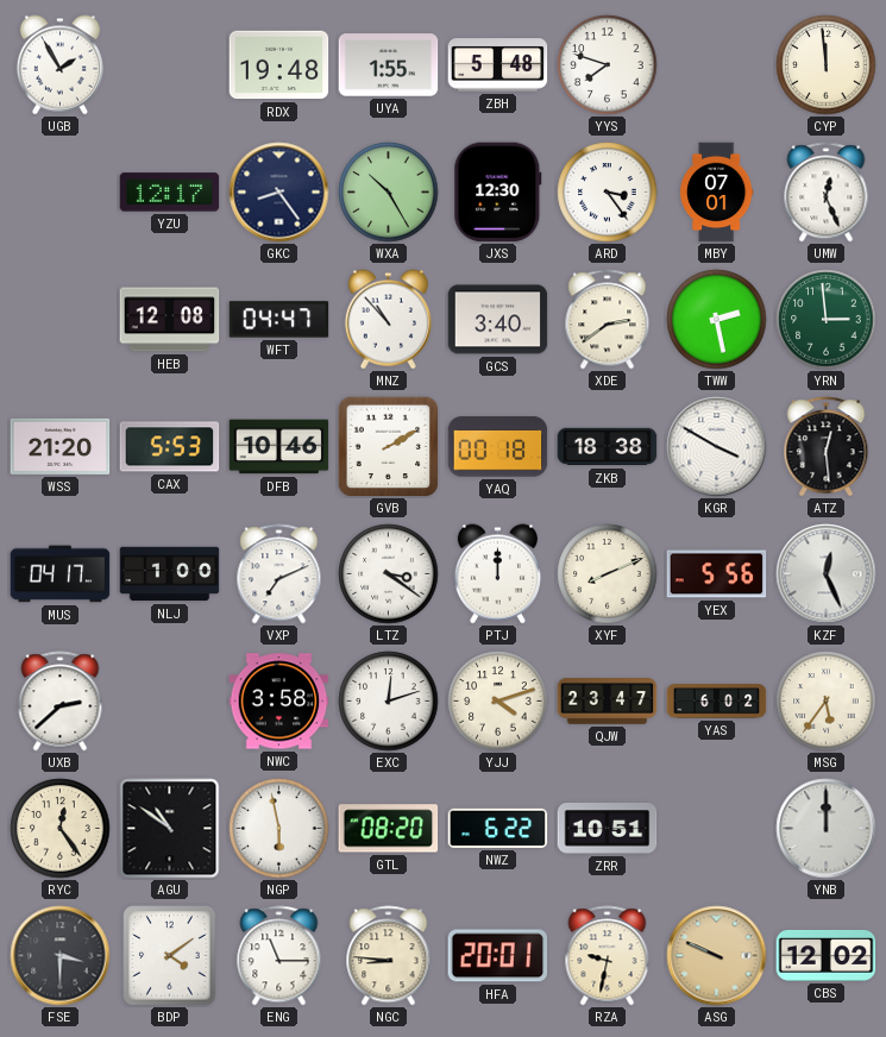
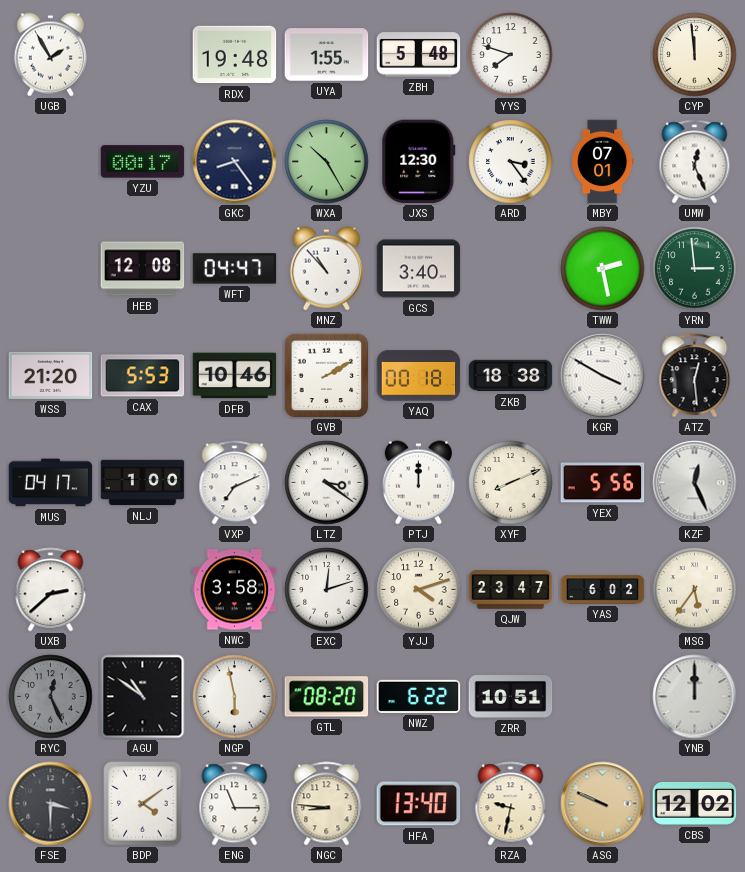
YZU: 12:17 -> 00:17 (143, 162)
XDE: 2:39 -> none (608, 320)
RYC: 12:24 -> 12:26 (51, 697)
RYC dial: cream -> grey (51, 697)
HFA: 20:01 -> 13:40 (419, 804)
